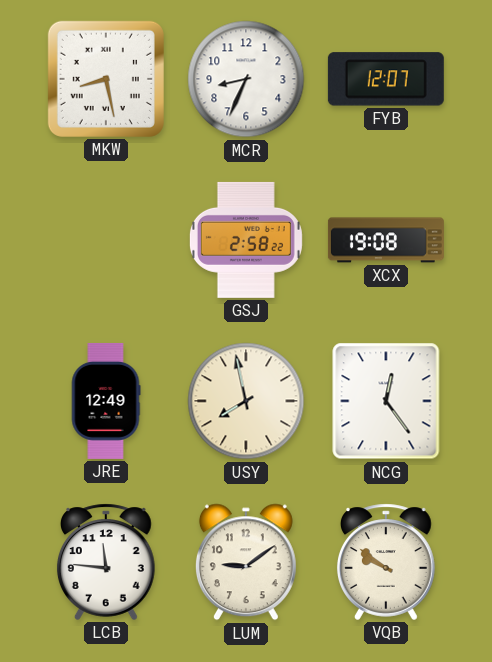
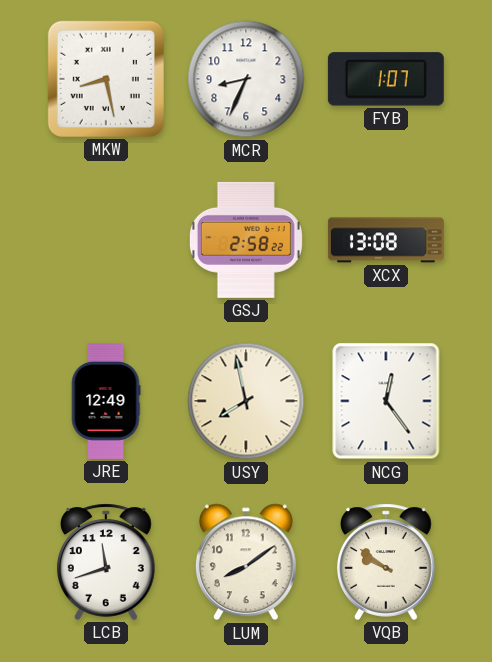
FYB: 12:07 -> 1:07 (386, 79)
XCX: 19:08 -> 13:08 (386, 240)
LCB: 11:46 -> 11:42 (106, 562)
LUM: 9:09 -> 8:09 (246, 562)
